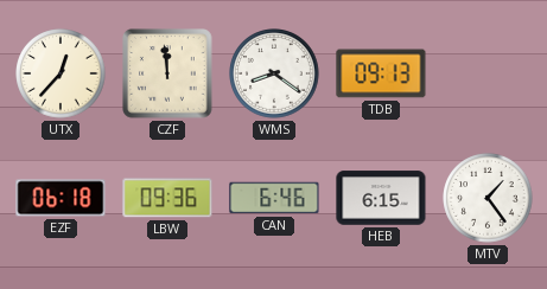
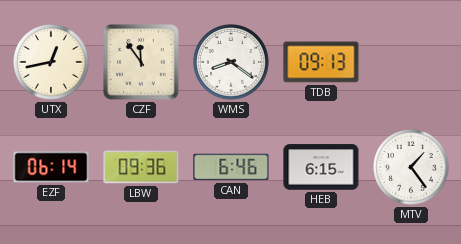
UTX: 12:37 -> 12:43 (51, 62)
CZF: 11:59 -> 11:54 (141, 62)
EZF: 06:18 -> 06:14 (51, 167)
